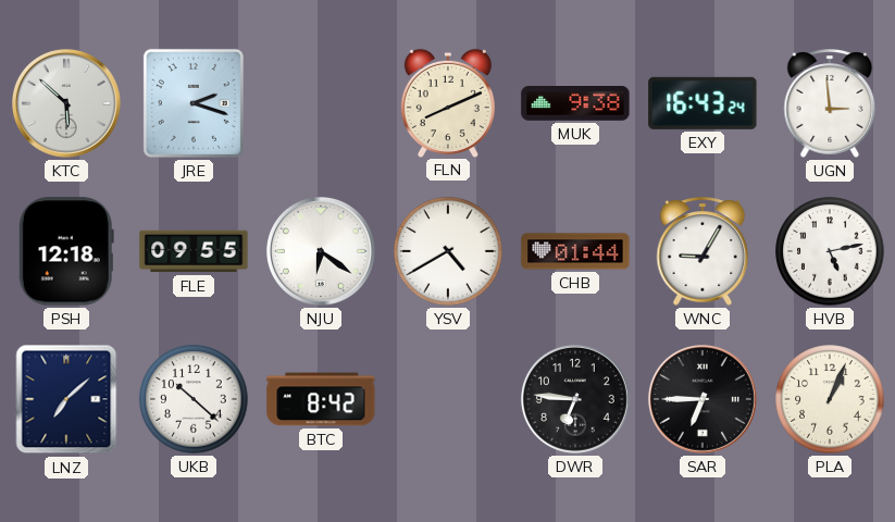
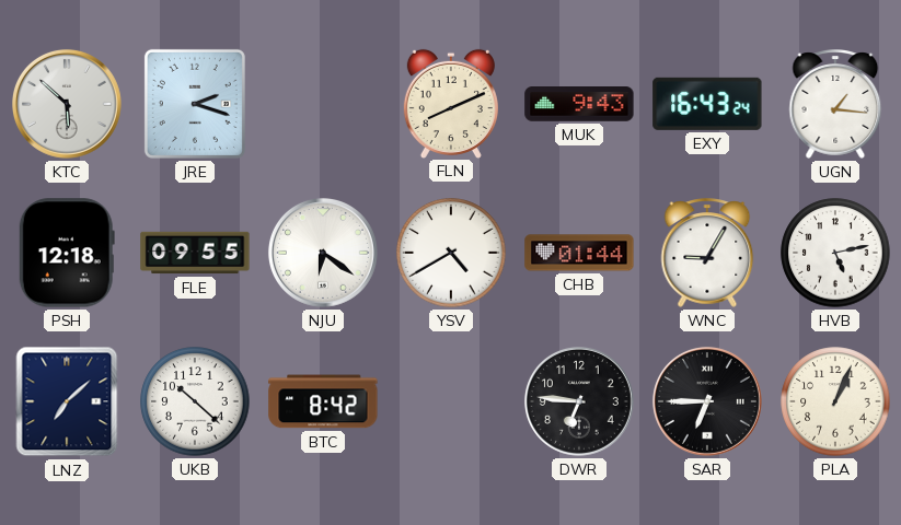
MUK: 9:38 -> 9:43 (579, 105)
UGN: 2:59 -> 1:16 (835, 104)
